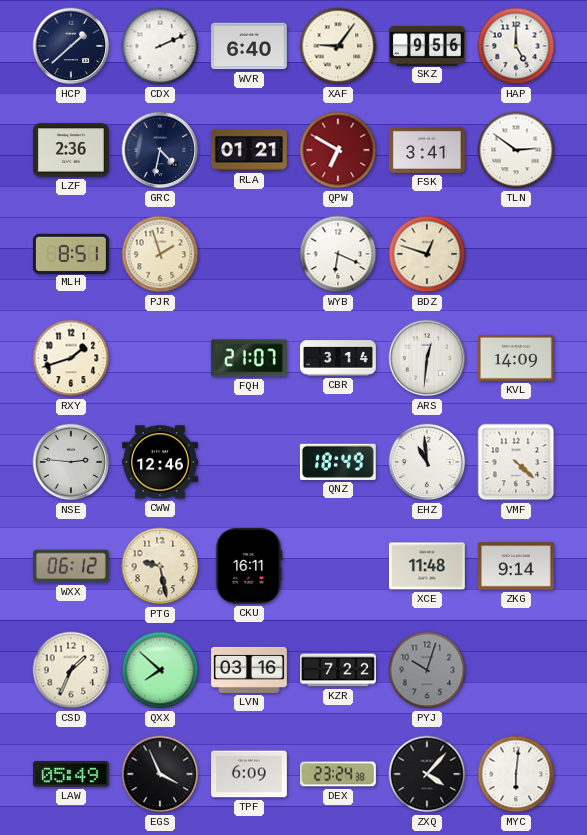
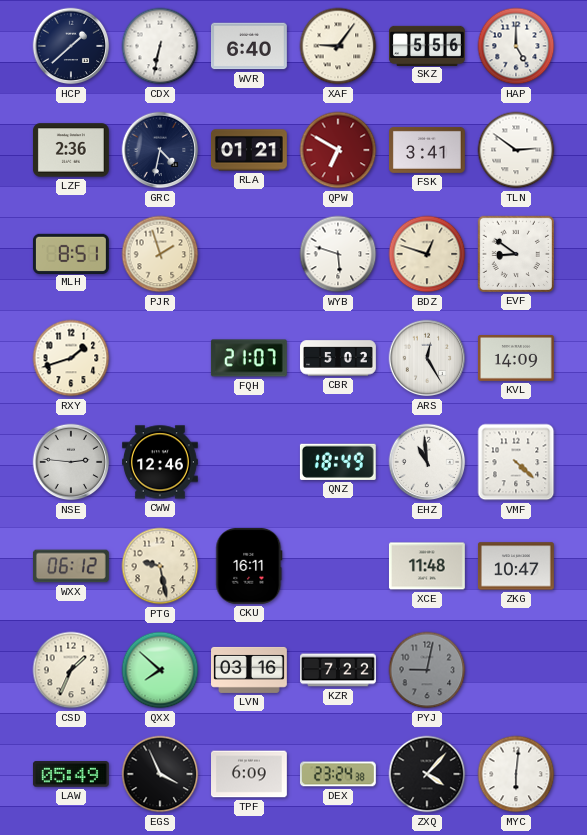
CDX: 2:11 -> 6:32 (160, 46)
SKZ: 9:56 -> 5:56 (428, 45)
WYB: 6:19 -> 5:48 (338, 254)
EVF: none -> 8:51 (516, 254)
CBR: 3:14 -> 5:02 (339, 358)
ARS: 12:31 -> 12:25 (427, 358)
ZKG: 9:14 -> 10:47 (516, 566)
PYJ: 10:03 -> 9:02 (427, 670)
